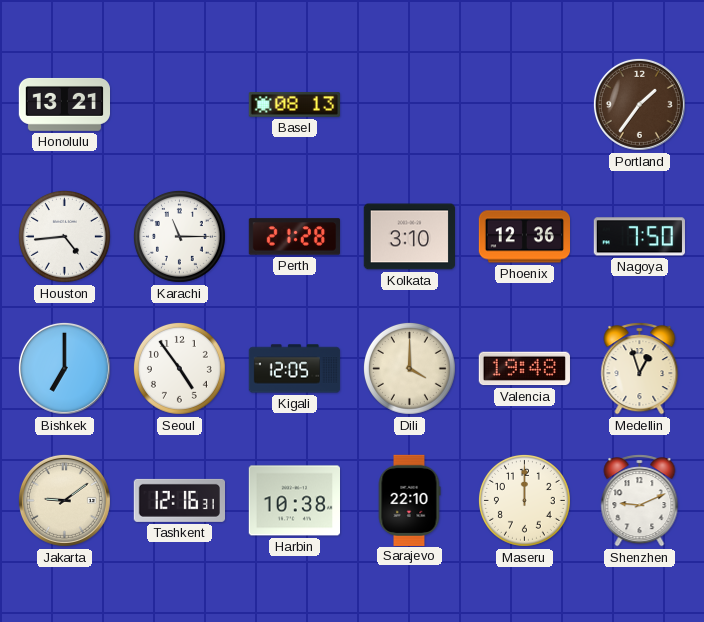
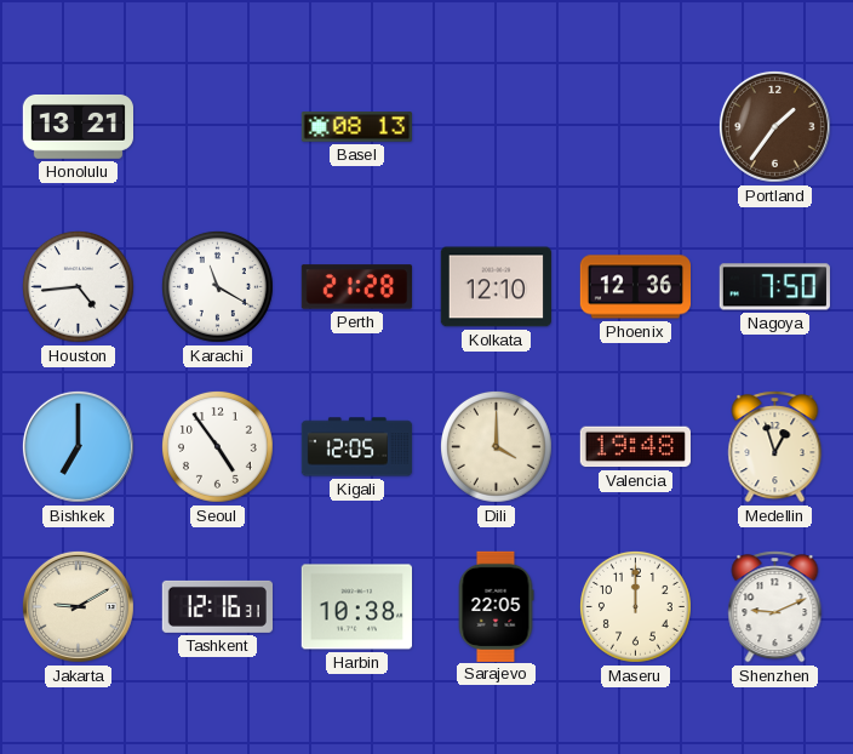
Karachi: 11:15 -> 11:20 (217, 286)
Kolkata: 3:10 -> 12:10 (496, 287)
Jakarta: 9:09 -> 9:10 (78, 606)
Sarajevo: 22:10 -> 22:05 (496, 606)
